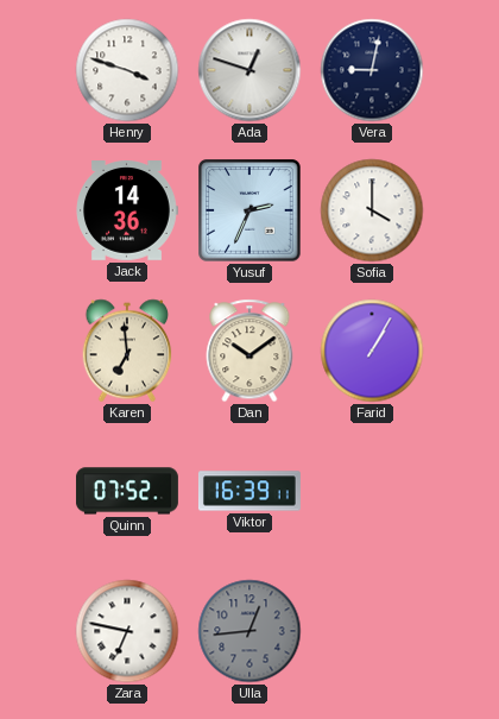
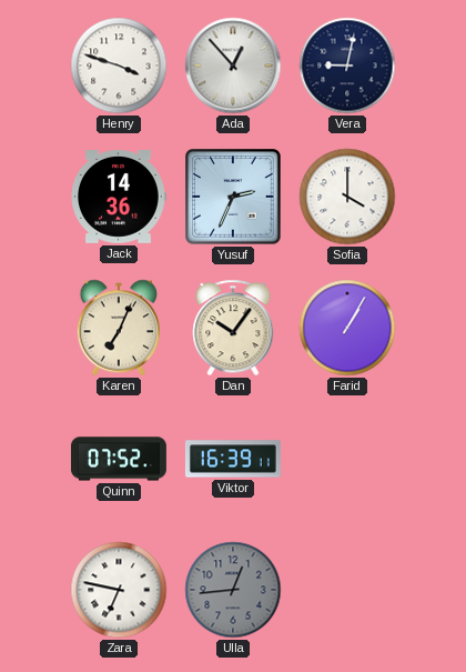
Ada: 12:48 -> 12:53 (233, 66)
Karen: 6:59 -> 7:04 (119, 328)
Dan: 10:09 -> 10:06 (233, 328)
